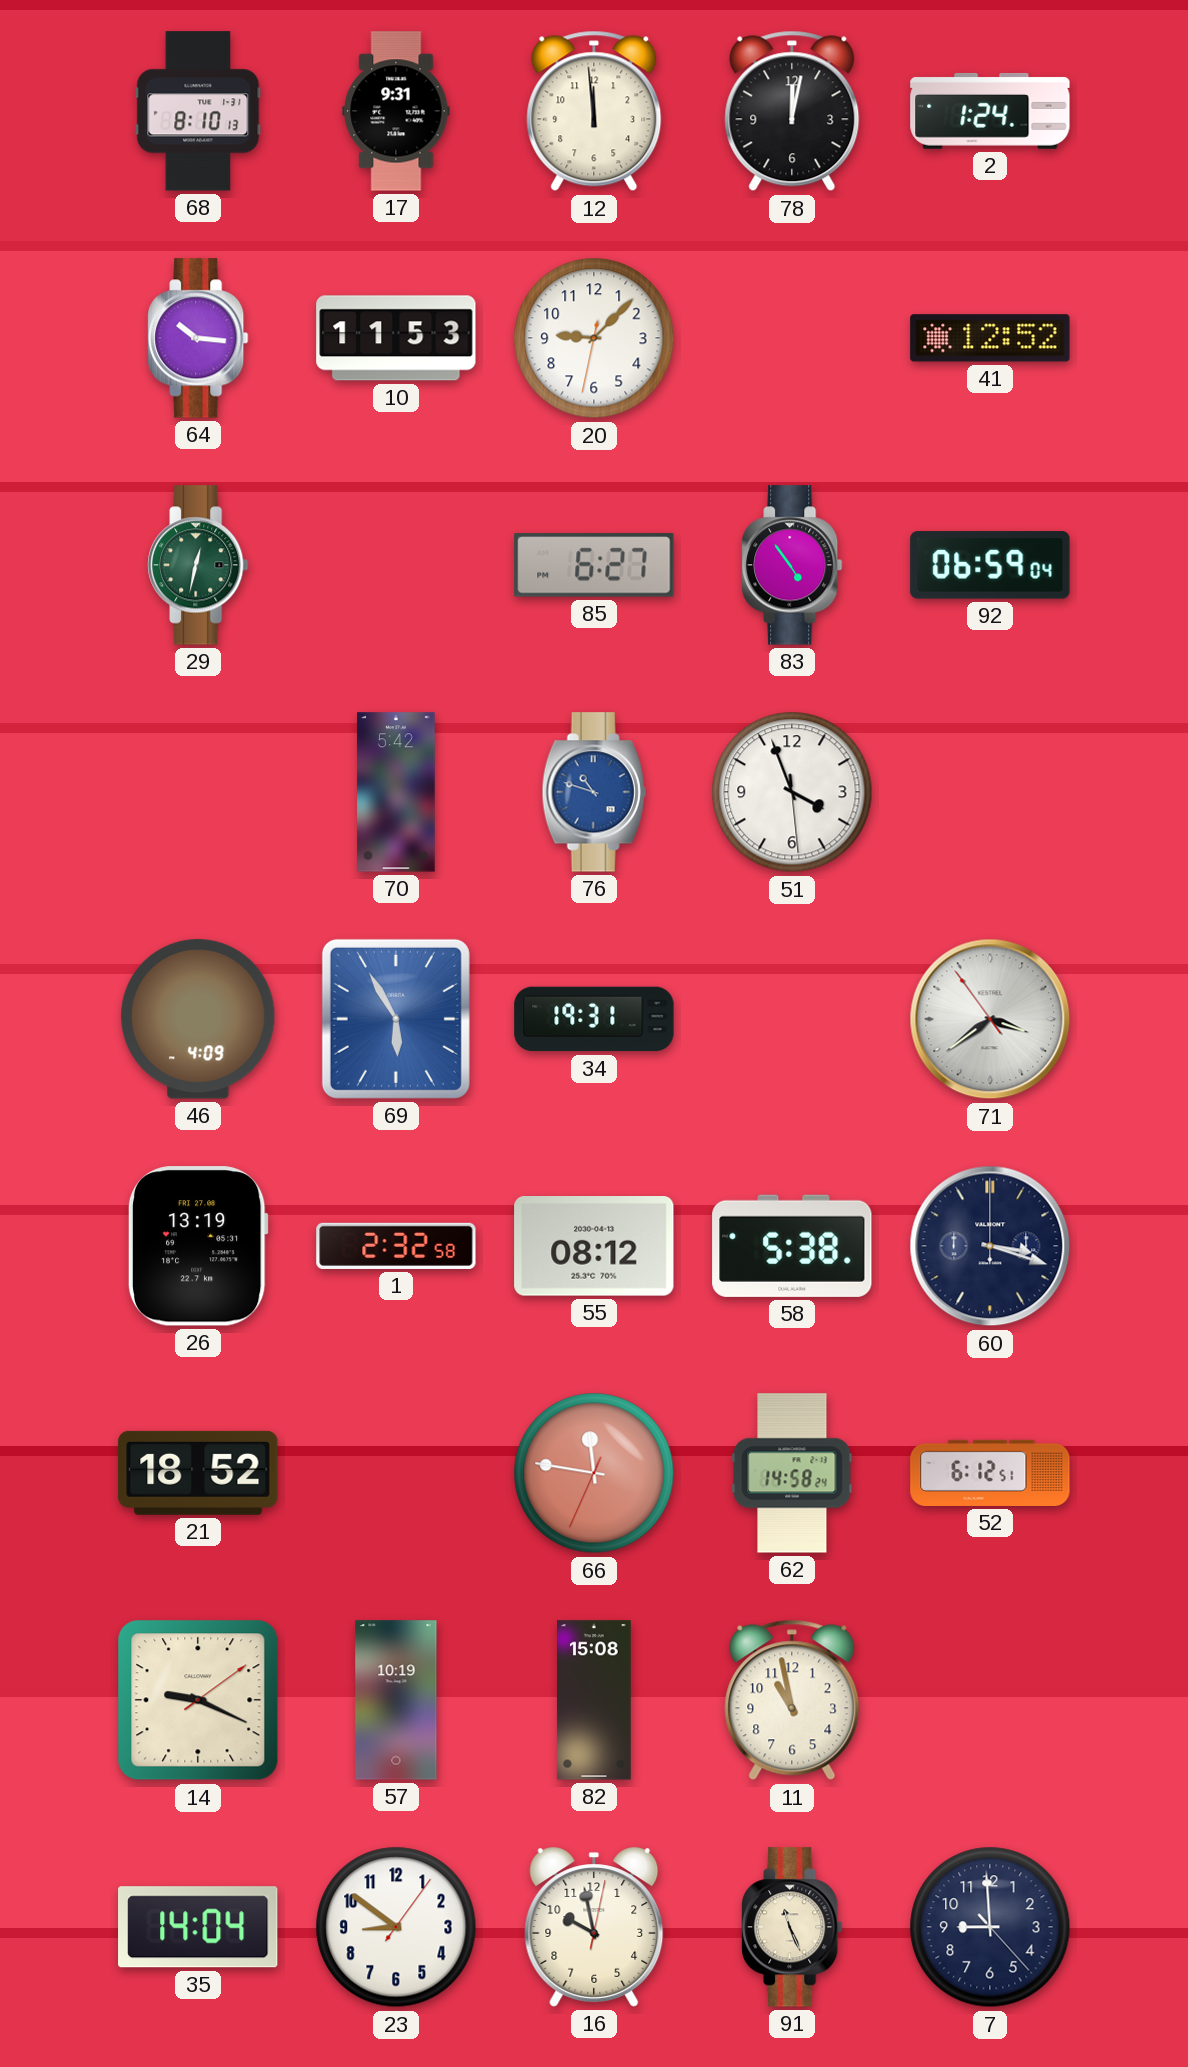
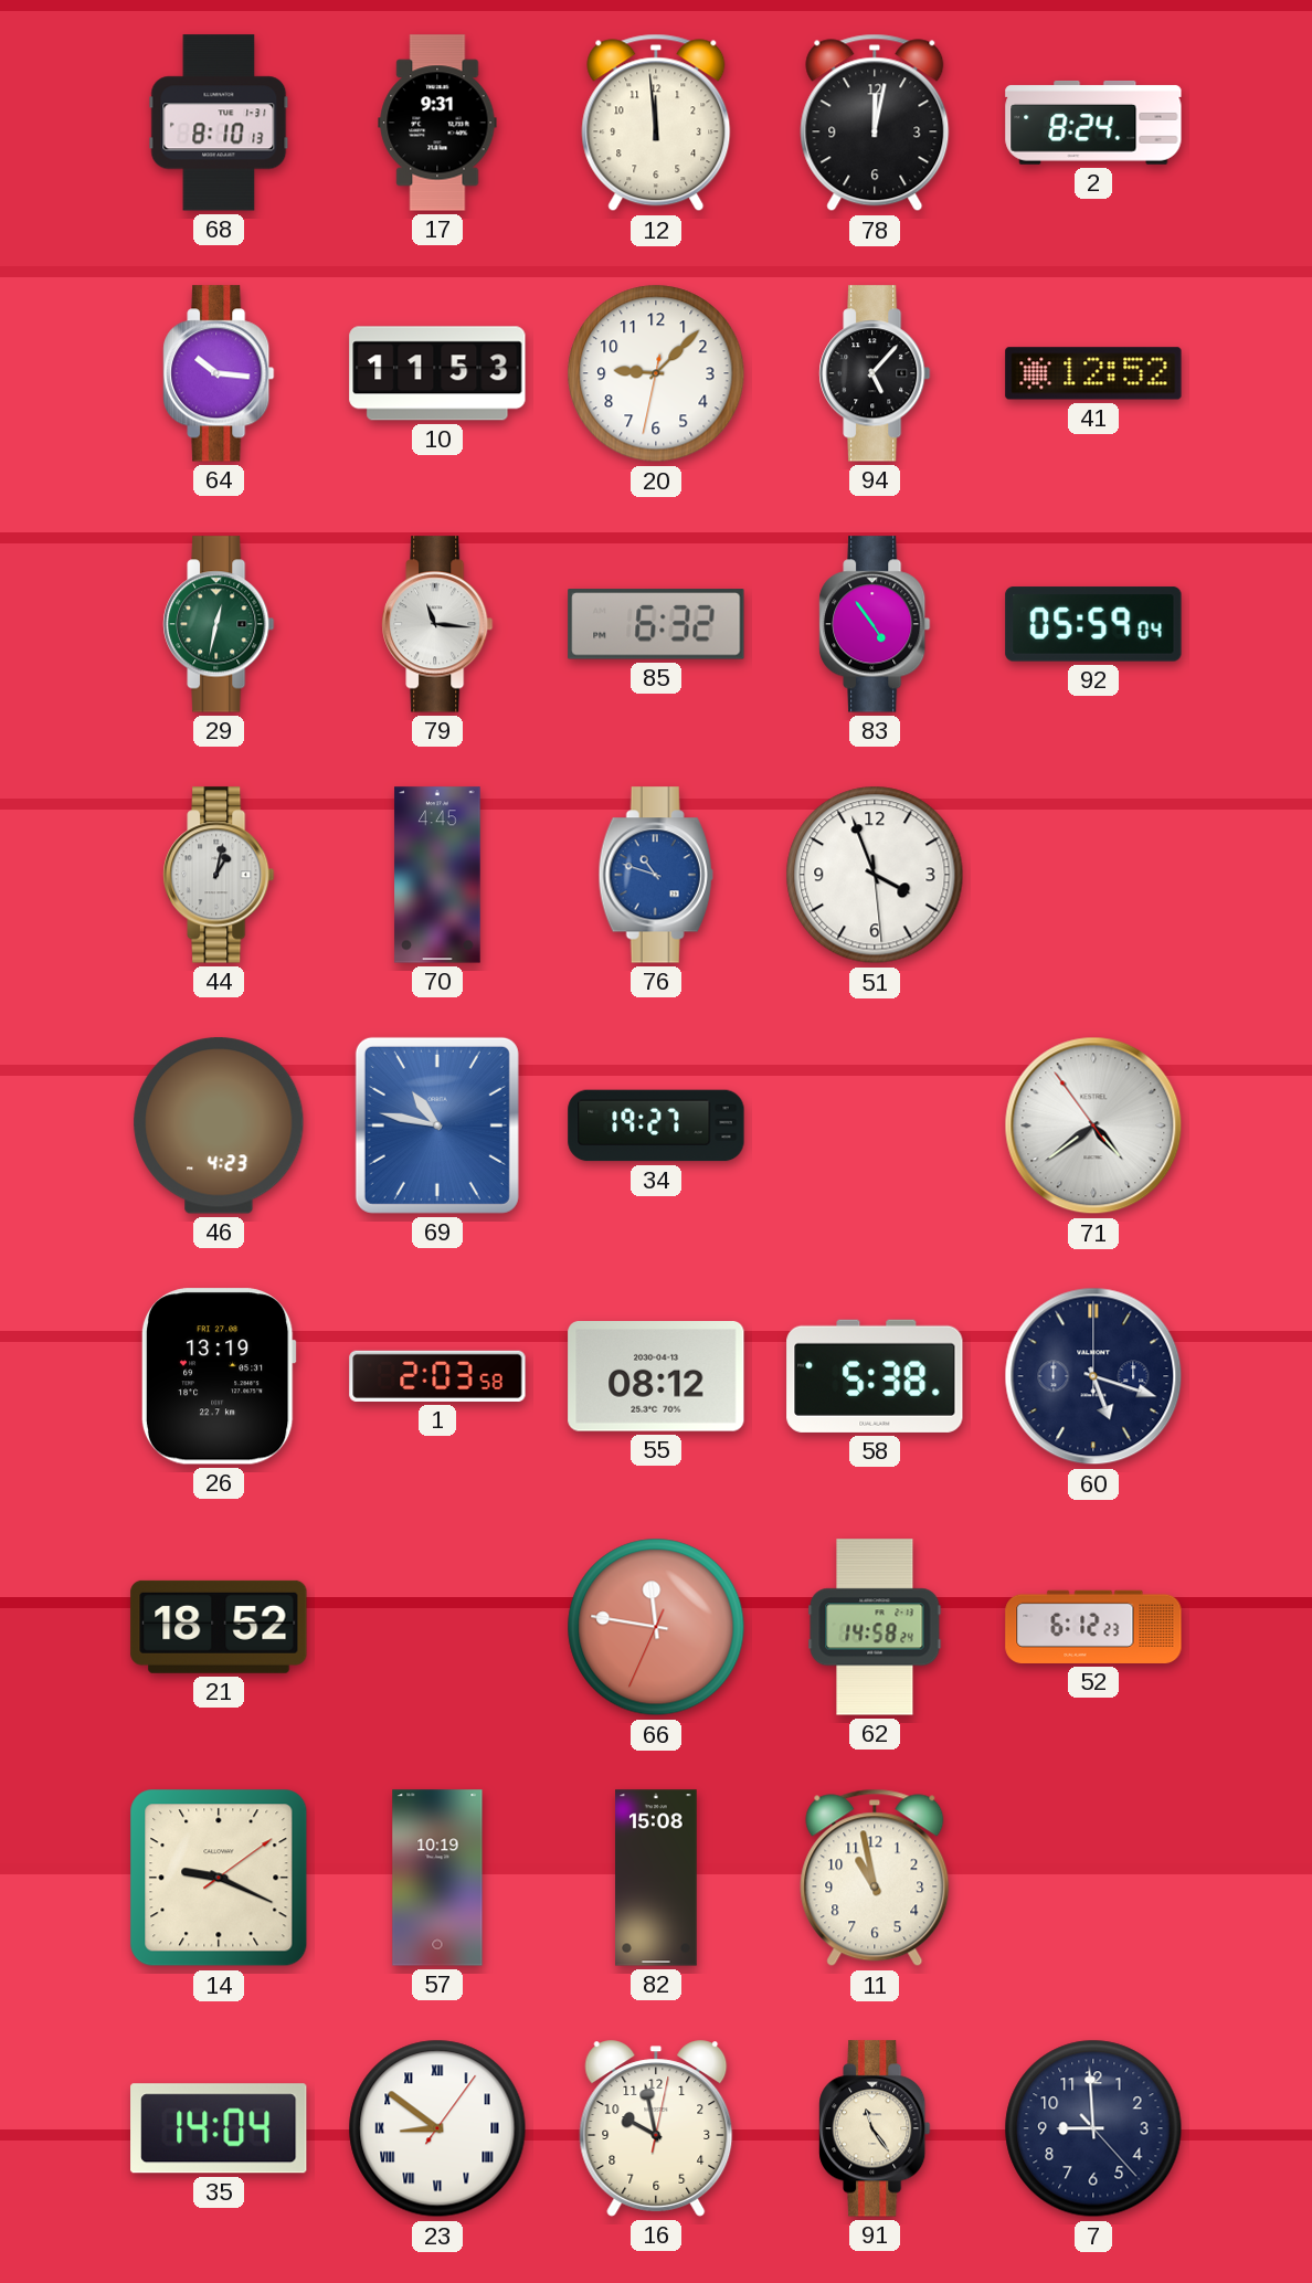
2: 1:24 -> 8:24 (1093, 123)
94: none -> 5:07 (875, 373)
79: none -> 11:16 (437, 624)
85: 6:27 -> 6:32 (656, 624)
92: 06:59 -> 05:59 (1093, 624)
44: none -> 1:02 (219, 875)
70: 5:42 -> 4:45 (437, 875)
46: 4:09 -> 4:23 (219, 1125)
69: 5:55 -> 10:47 (437, 1125)
34: 19:31 -> 19:27 (656, 1125)
71: 3:38 -> 4:38 (1093, 1125)
1: 2:32 -> 2:03 (437, 1376)
60: 3:18 -> 5:18 (1093, 1376)
52: 6:12:51 -> 6:12:23 (1093, 1627)
23 numerals: Arabic -> Roman (437, 2128)
91: 11:26 -> 11:24 (875, 2128)
